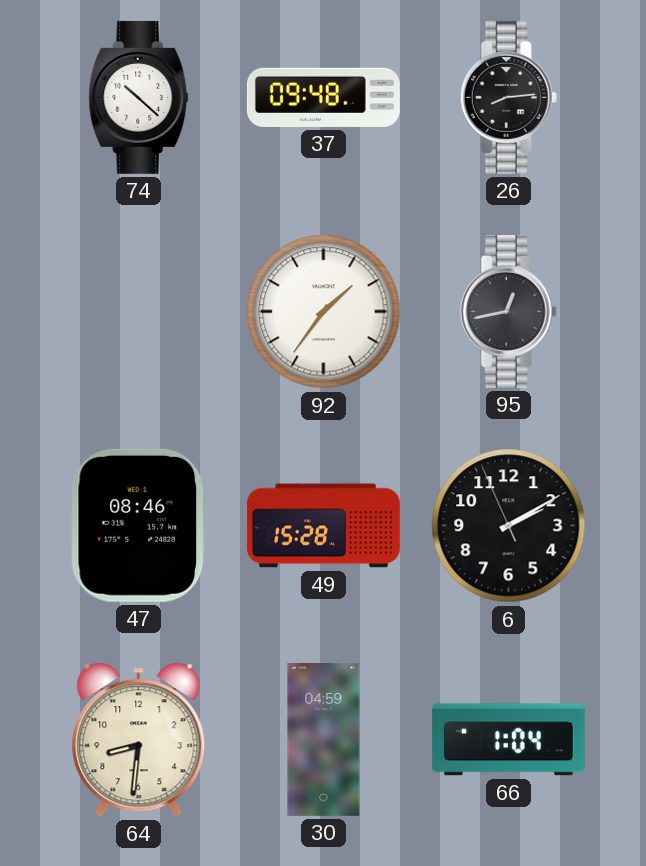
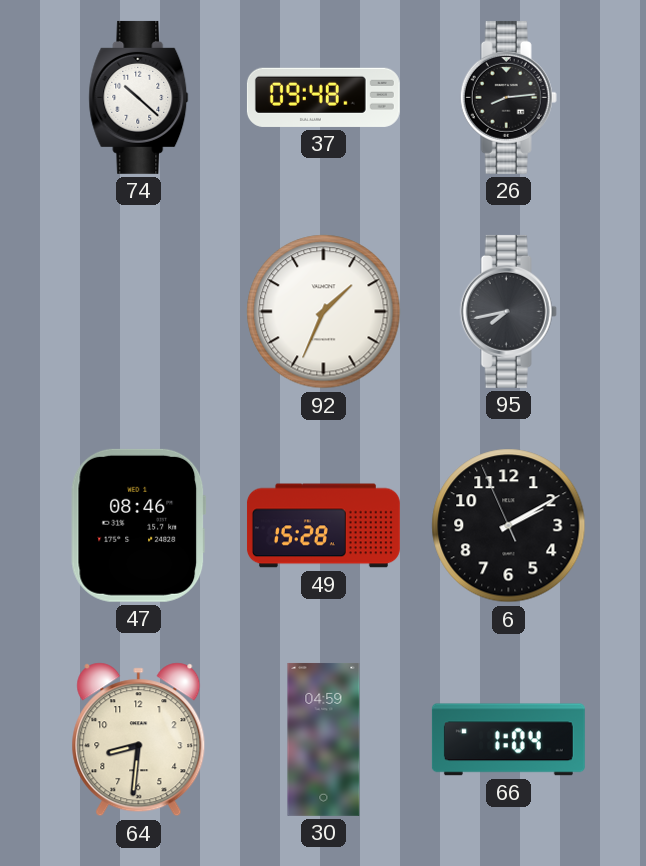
92: 1:36 -> 1:34 (324, 312)
95: 12:43 -> 7:43 (508, 311)
